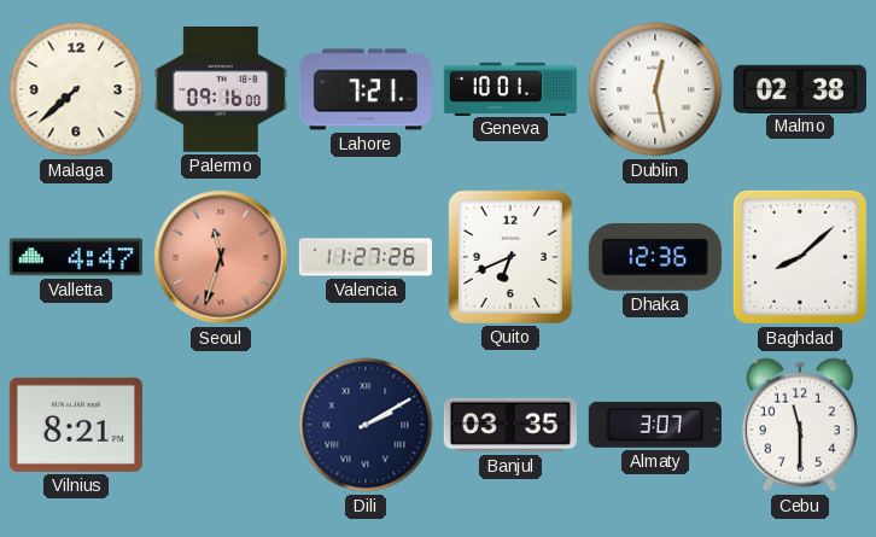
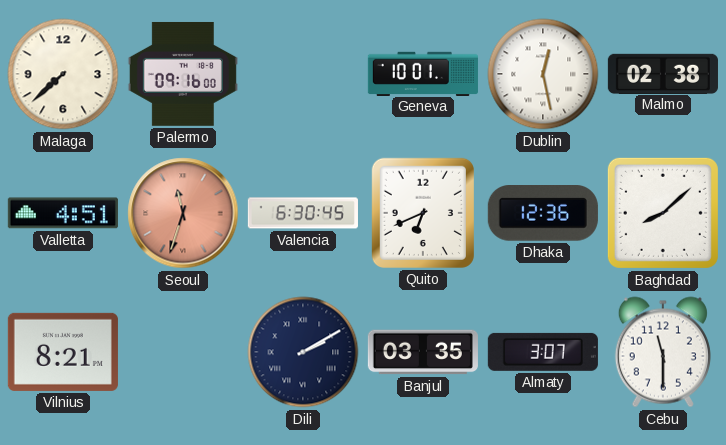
Lahore: 7:21 -> none (366, 89)
Valletta: 4:47 -> 4:51 (63, 213)
Valencia: 11:27 -> 6:30 (303, 213)
